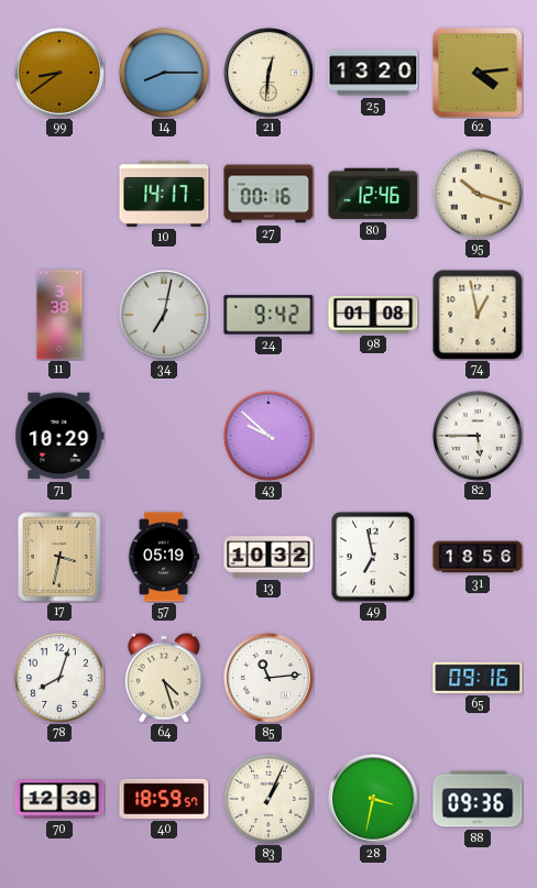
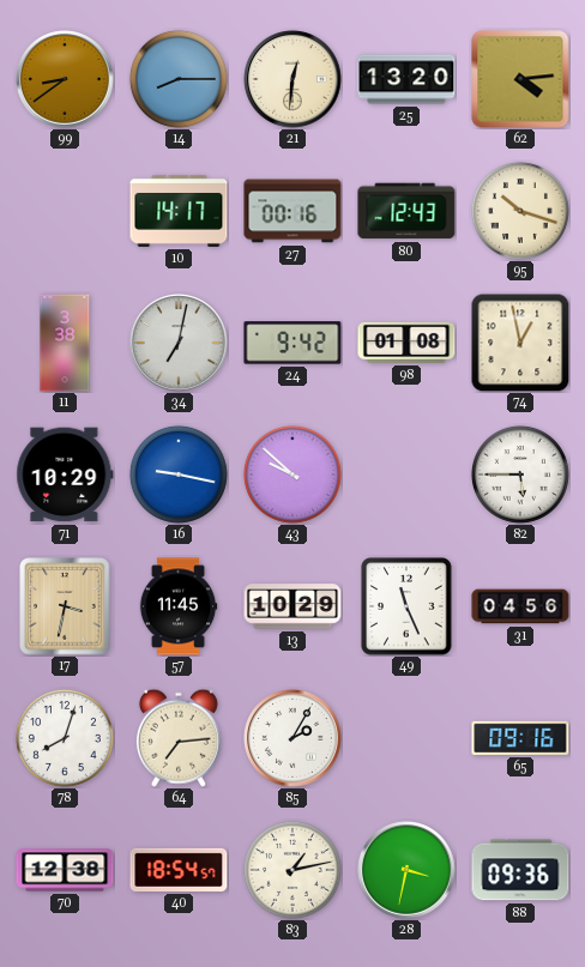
80: 12:46 -> 12:43 (406, 211)
16: none -> 9:17 (179, 475)
57: 05:19 -> 11:45 (179, 606)
13: 10:32 -> 10:29 (292, 606)
49: 6:58 -> 11:26 (406, 606)
31: 18:56 -> 04:56 (520, 606)
64: 4:27 -> 7:14 (179, 738)
85: 11:14 -> 2:05 (292, 738)
40: 18:59 -> 18:54 (179, 870)
83: 1:04 -> 1:13 (292, 870)
